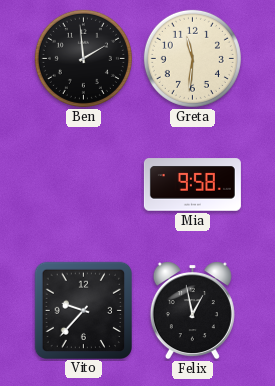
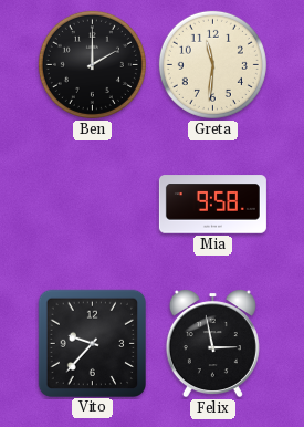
Ben: 1:59 -> 2:00 (92, 64)
Felix: 12:58 -> 2:58 (212, 344)
